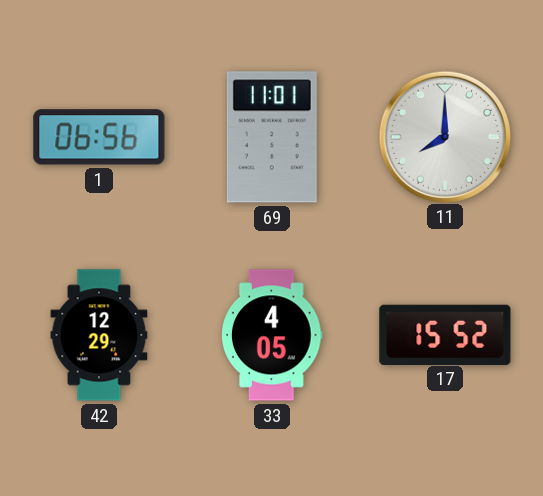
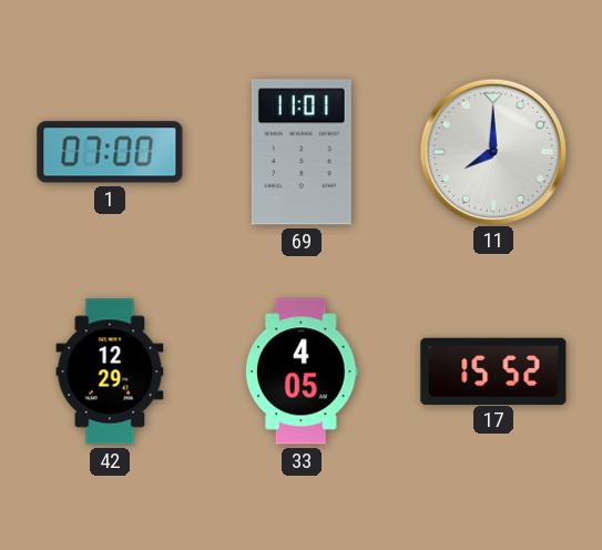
1: 06:56 -> 07:00 (110, 152)
